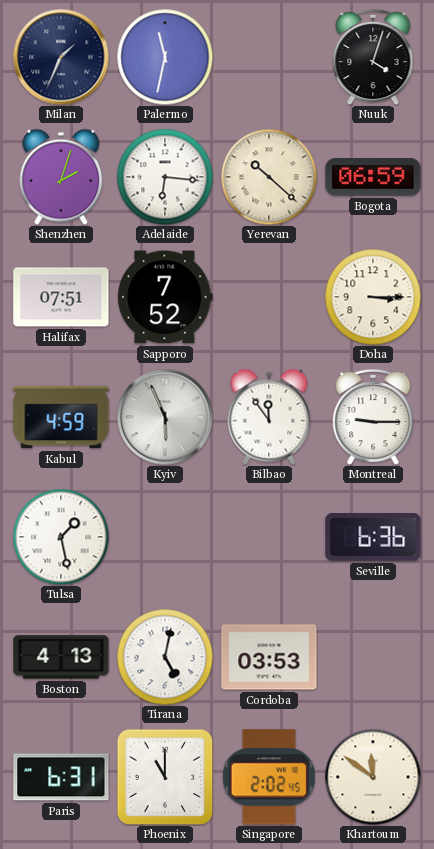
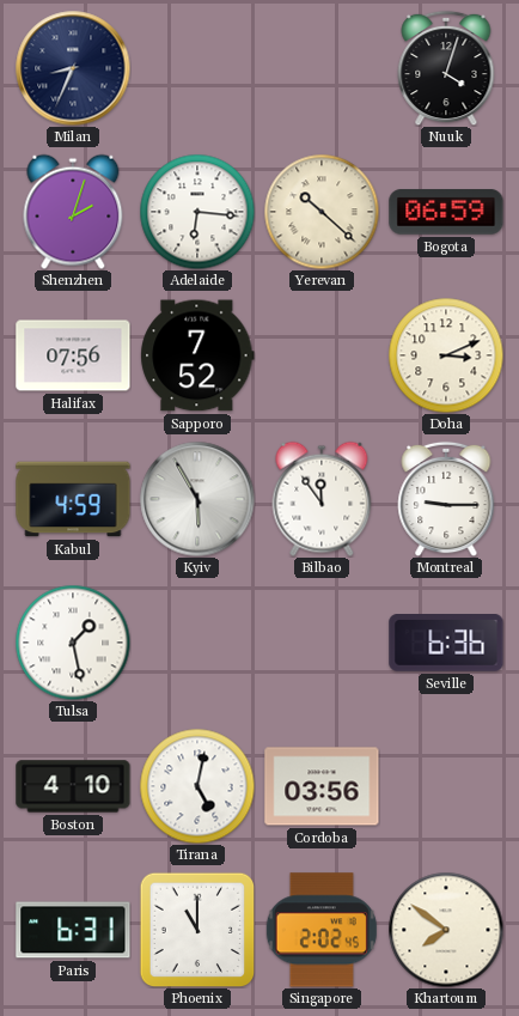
Milan: 1:34 -> 8:34 (73, 68)
Palermo: 11:32 -> none (165, 57)
Halifax: 07:51 -> 07:56 (73, 355)
Doha: 3:15 -> 3:11 (446, 355)
Kyiv: 5:56 -> 5:55 (197, 499)
Boston: 4:13 -> 4:10 (73, 786)
Cordoba: 03:53 -> 03:56 (322, 786)
Khartoum: 11:51 -> 7:51 (446, 930)
